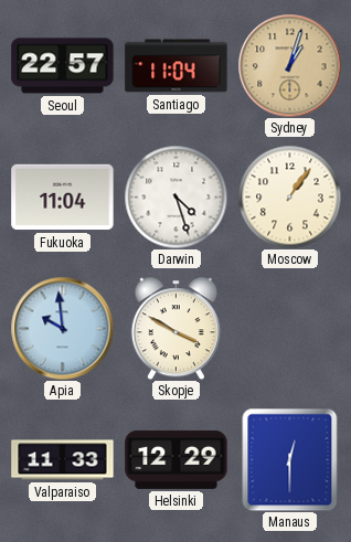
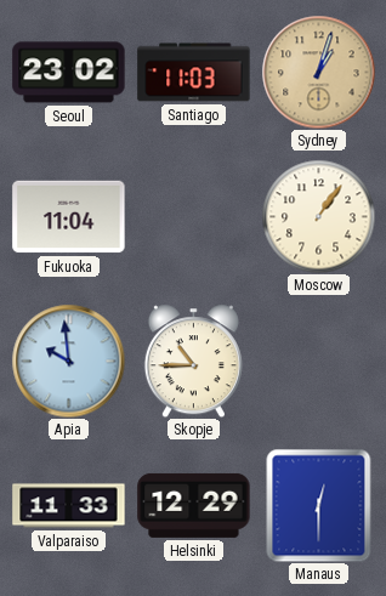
Seoul: 22:57 -> 23:02 (69, 73)
Santiago: 11:04 -> 11:03 (194, 73)
Darwin: 4:27 -> none (175, 196)
Skopje: 3:50 -> 10:45 (193, 361)
